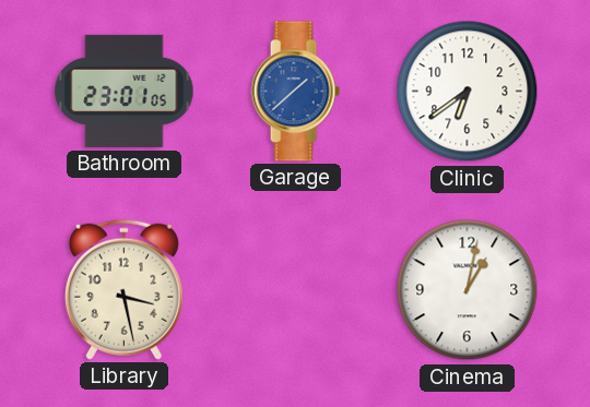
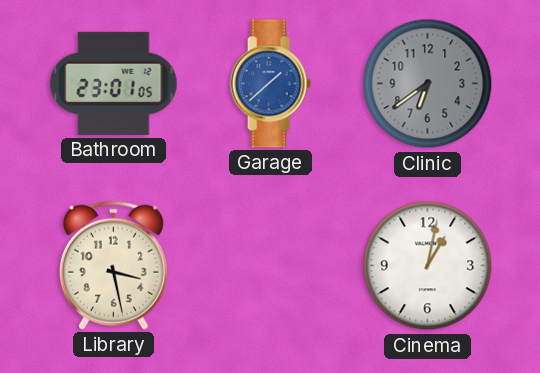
Clinic dial: white -> grey (428, 84)
